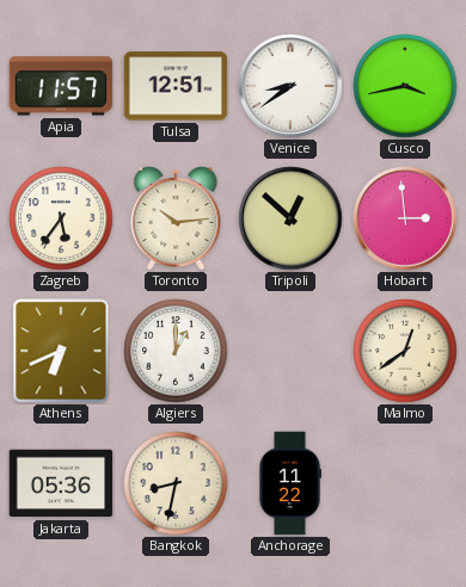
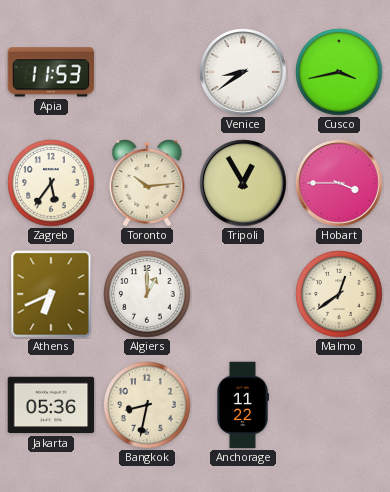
Apia: 11:57 -> 11:53 (51, 72)
Tulsa: 12:51 -> none (176, 86)
Tripoli: 12:52 -> 12:55 (243, 183)
Hobart: 2:59 -> 3:45 (339, 183)
